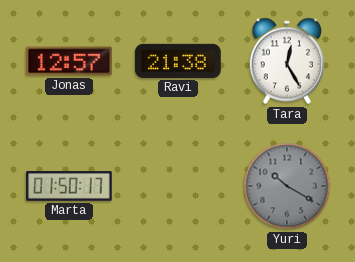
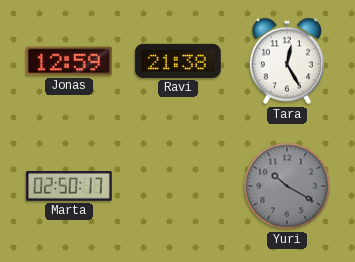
Jonas: 12:57 -> 12:59 (70, 61)
Marta: 01:50 -> 02:50 (69, 186)
